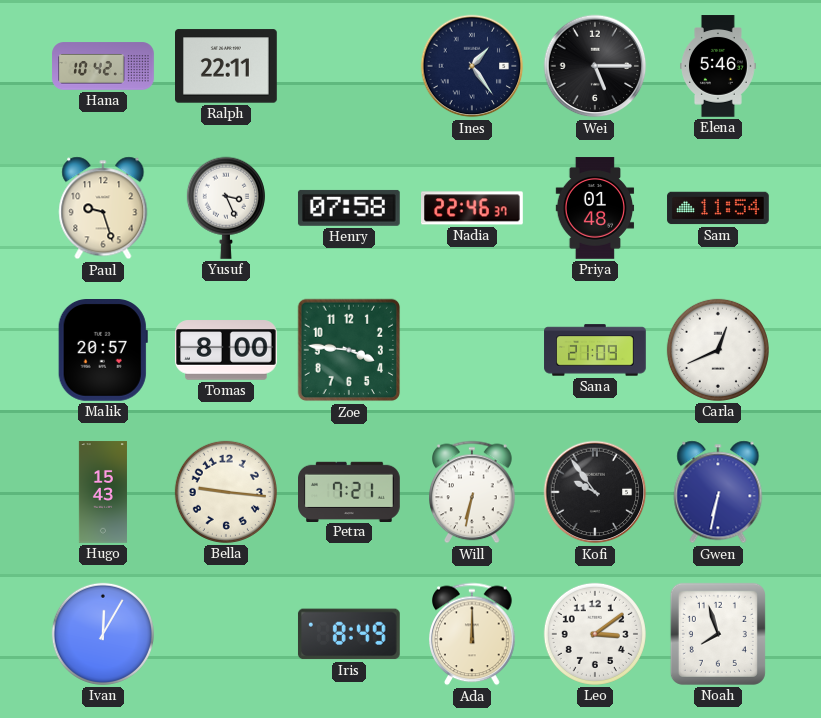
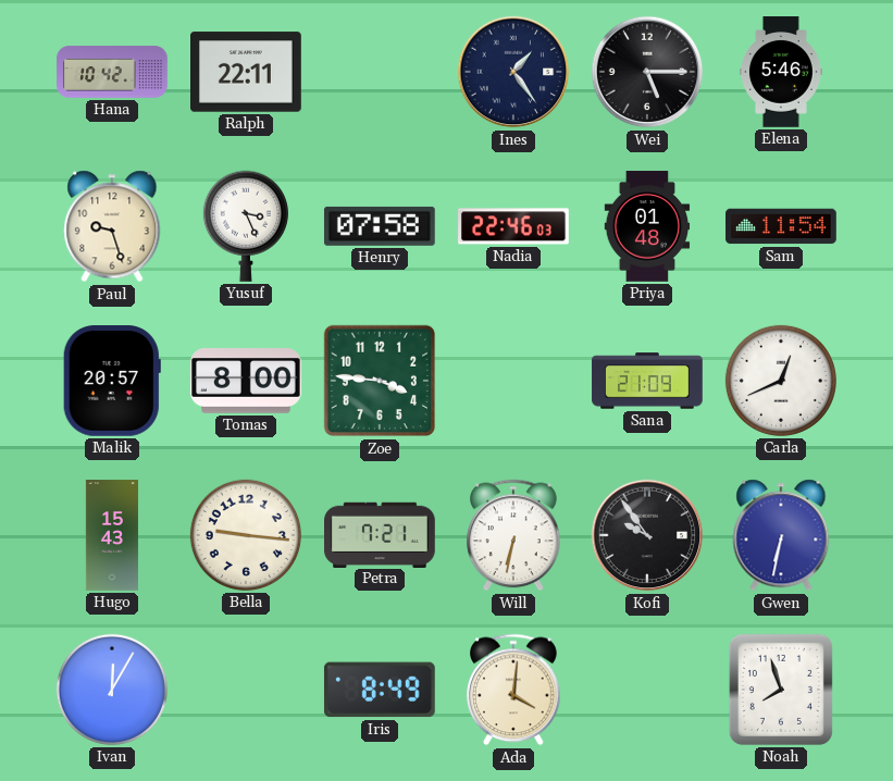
Nadia: 22:46:37 -> 22:46:03 (514, 226)
Ada: 12:00 -> 4:01 (514, 690)
Leo: 3:09 -> none (595, 634)
